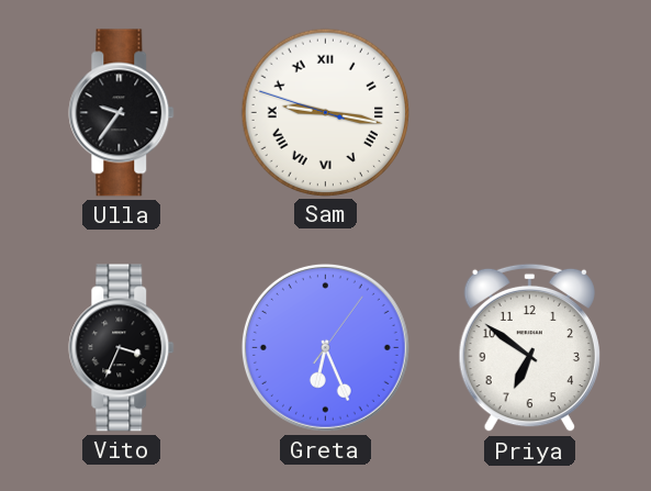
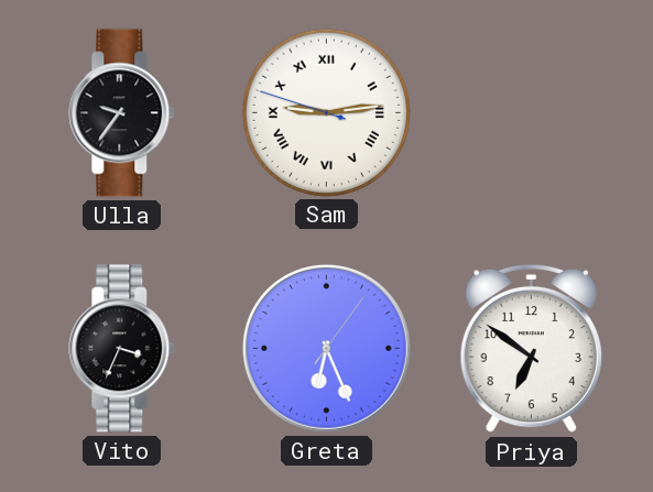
Sam: 9:16 -> 9:13 (326, 112)
